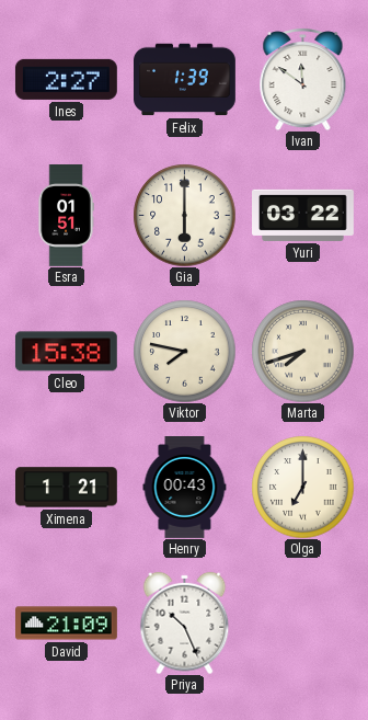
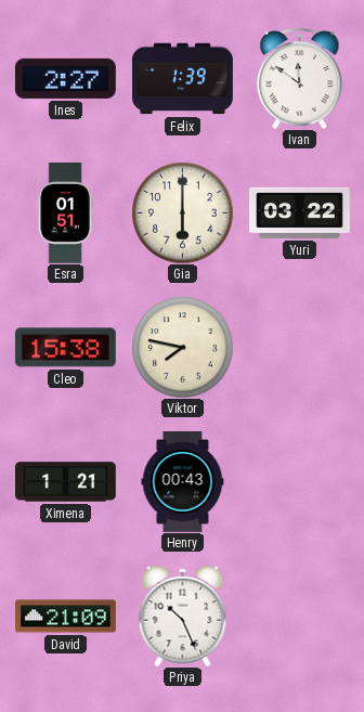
Marta: 7:42 -> none (302, 351)
Olga: 7:00 -> none (302, 487)
